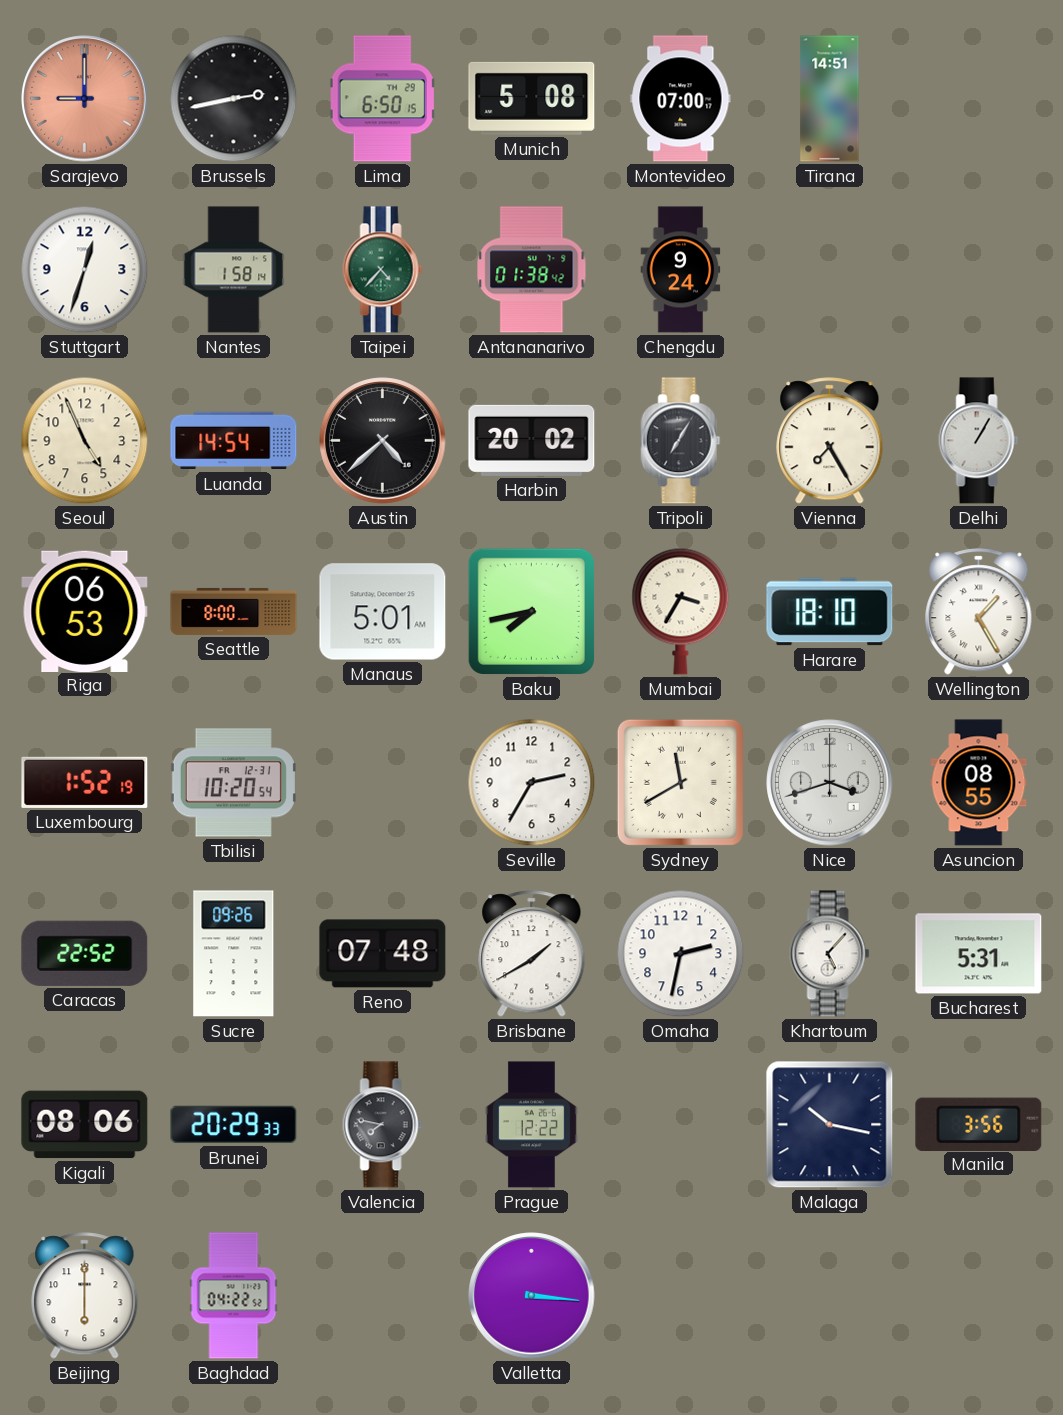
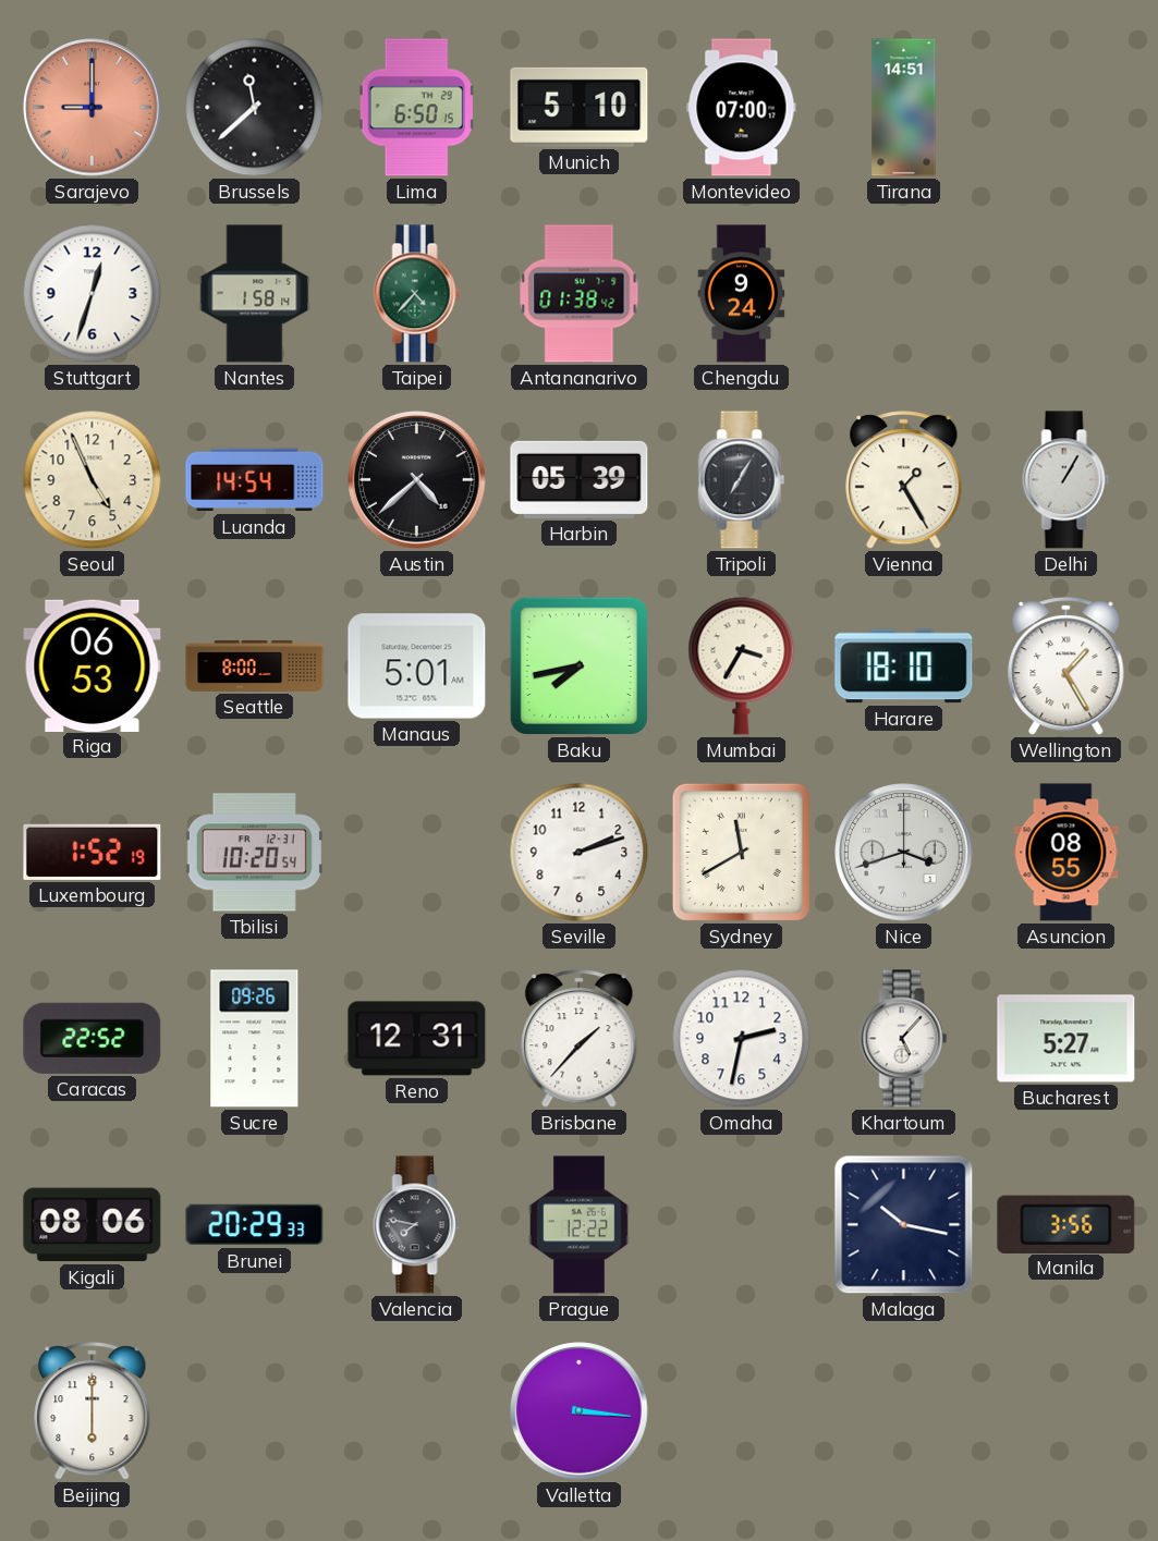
Brussels: 2:43 -> 11:38 (255, 108)
Munich: 5:08 -> 5:10 (580, 107)
Harbin: 20:02 -> 05:39 (580, 479)
Vienna: 7:25 -> 1:25 (904, 480)
Seville: 2:35 -> 2:12 (580, 853)
Reno: 07:48 -> 12:31 (417, 1039)
Brisbane: 1:40 -> 1:37 (580, 1039)
Bucharest: 5:31 -> 5:27 (1066, 1039)
Baghdad: 04:22 -> none (234, 1296)
